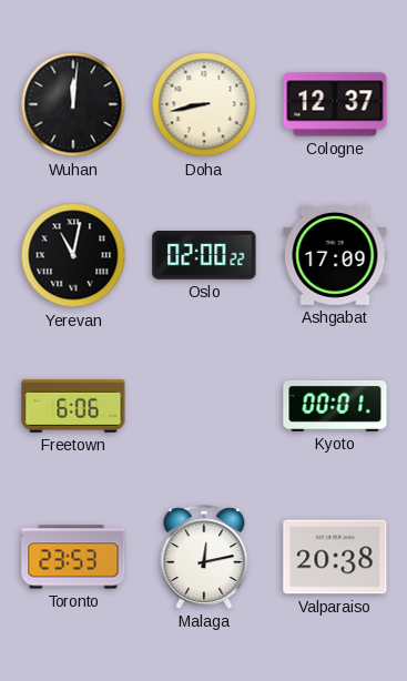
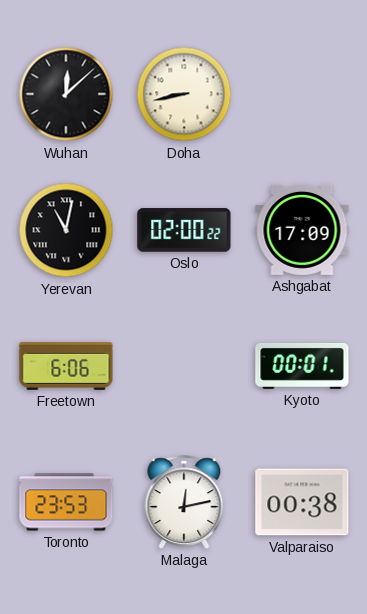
Wuhan: 12:01 -> 12:08 (66, 94)
Cologne: 12:37 -> none (335, 104)
Valparaiso: 20:38 -> 00:38 (302, 502)
